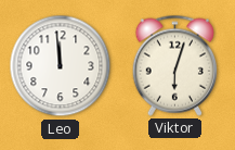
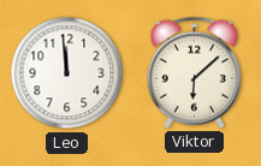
Viktor: 6:03 -> 6:08 (194, 72)
